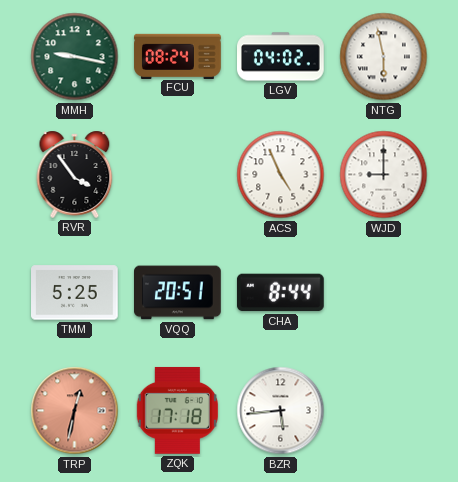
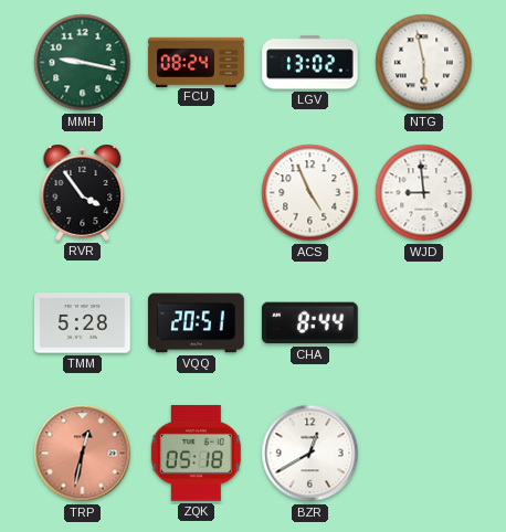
LGV: 04:02 -> 13:02 (310, 63)
WJD: 9:00 -> 8:59 (424, 193)
TMM: 5:25 -> 5:28 (83, 323)
ZQK: 17:18 -> 05:18 (196, 453)
BZR: 5:44 -> 12:40 (310, 454)
